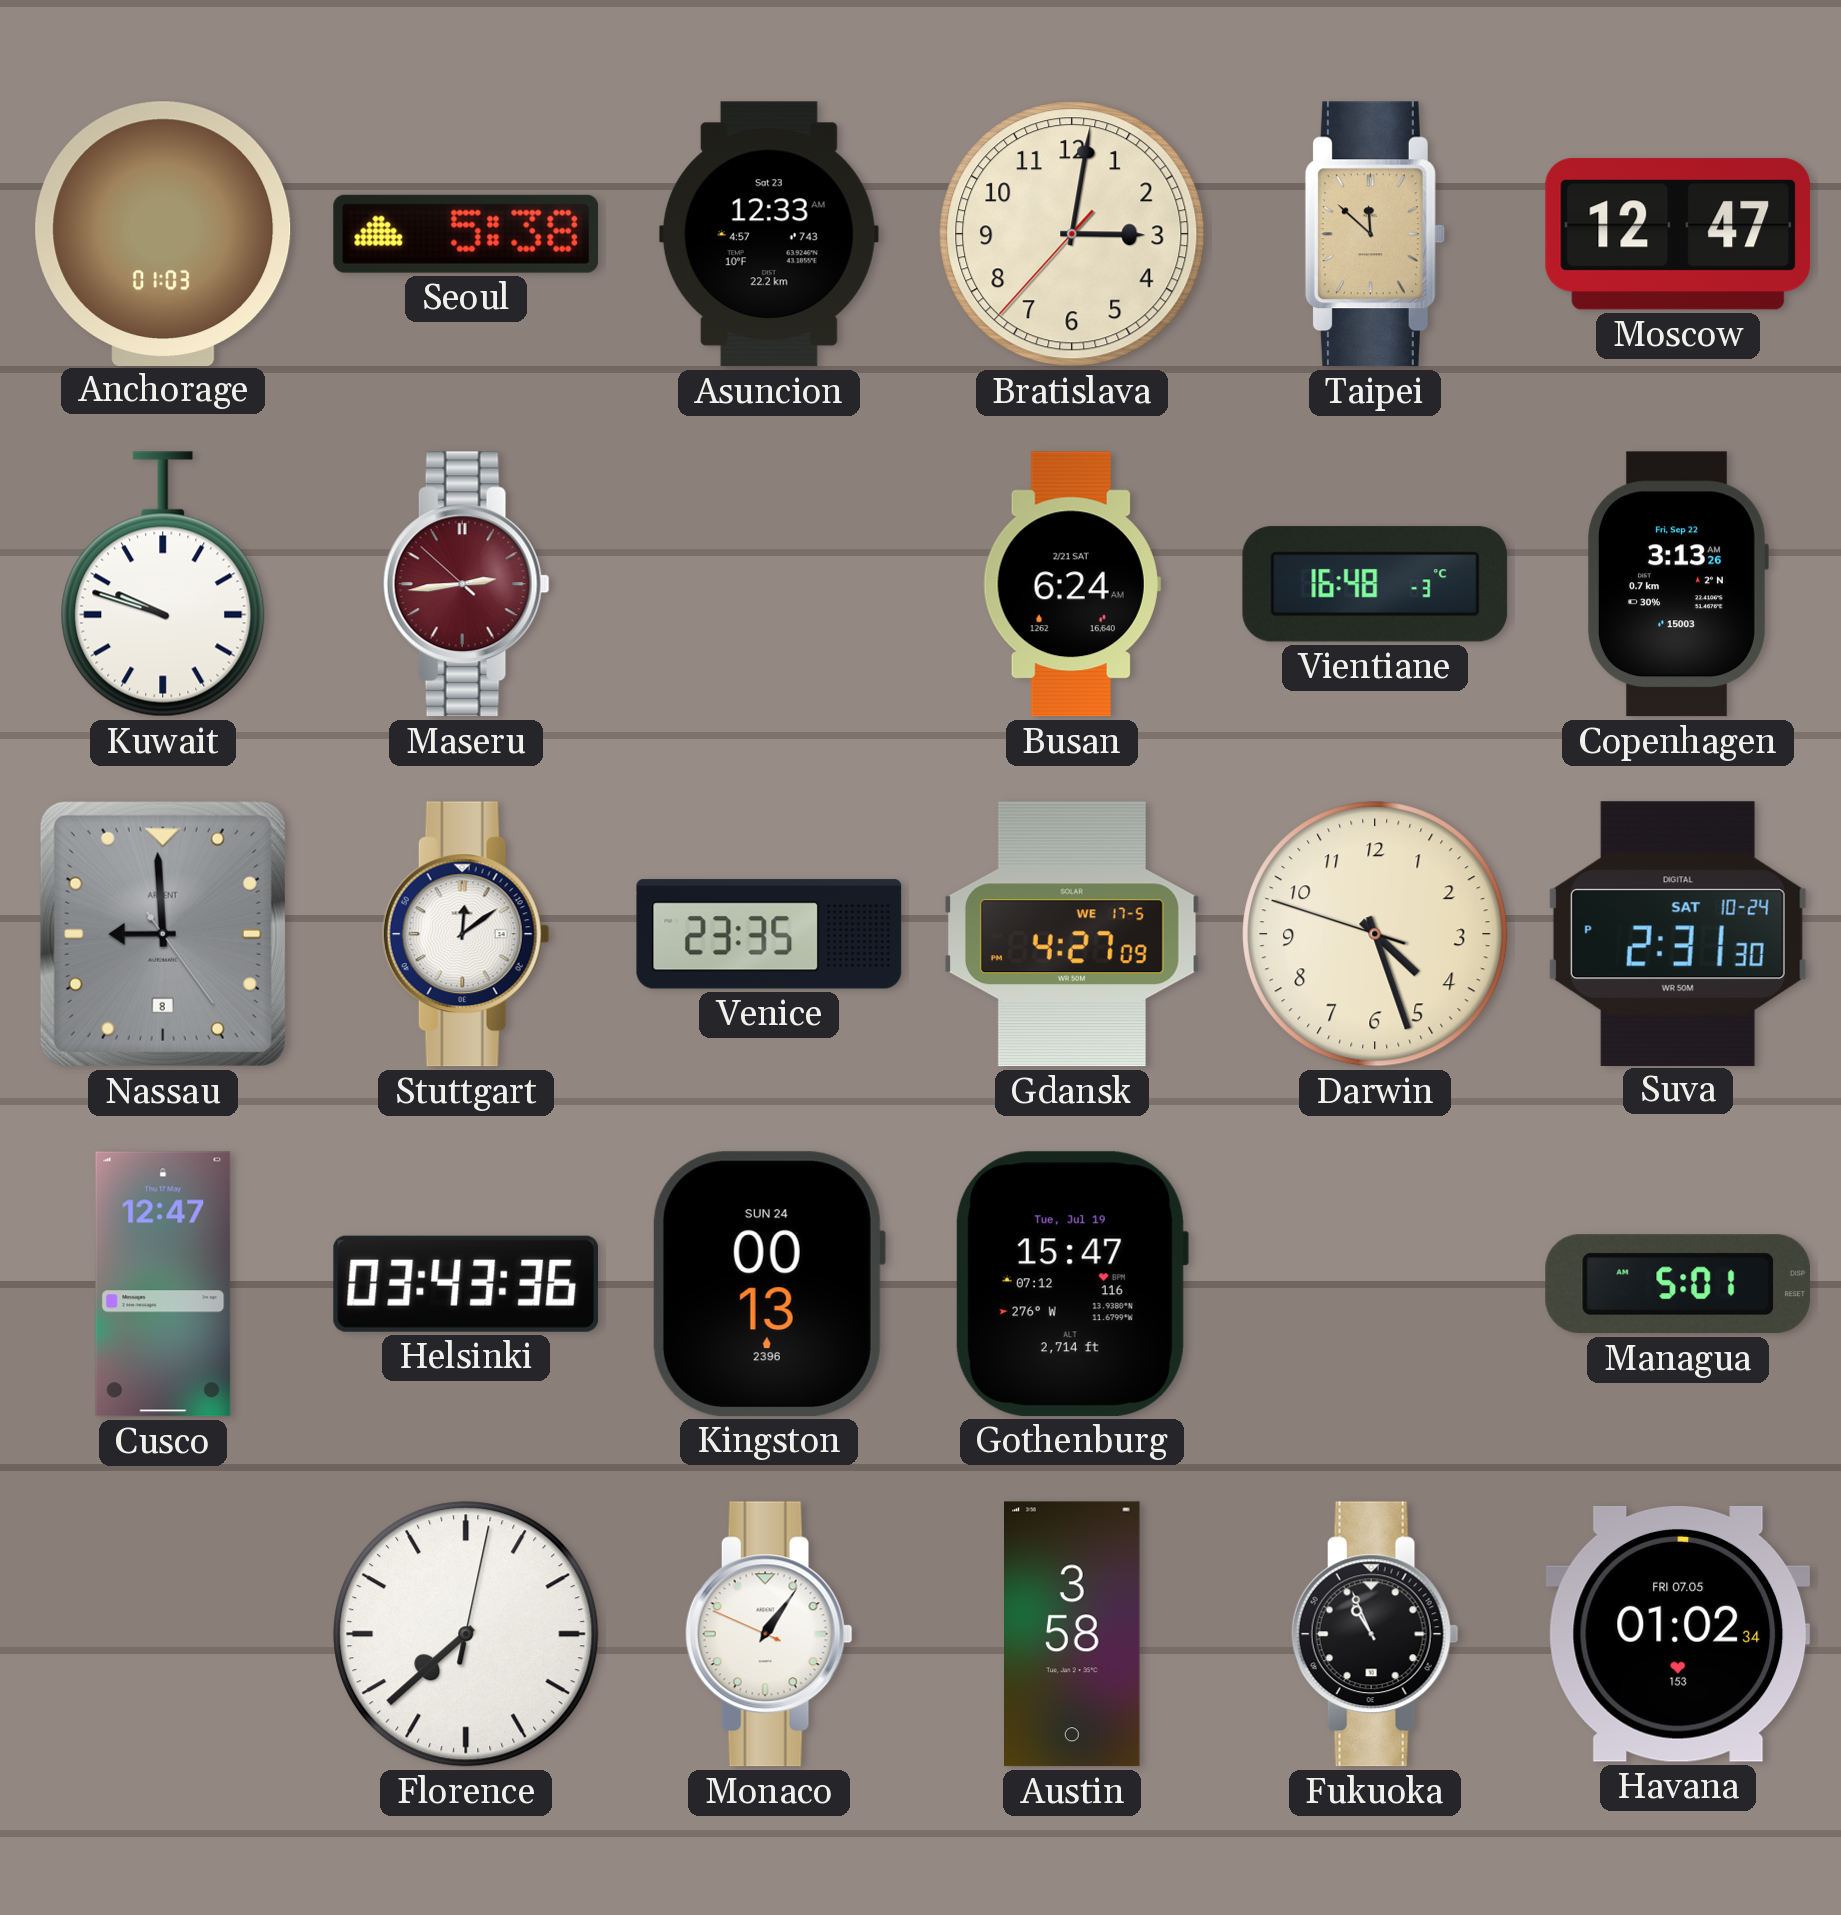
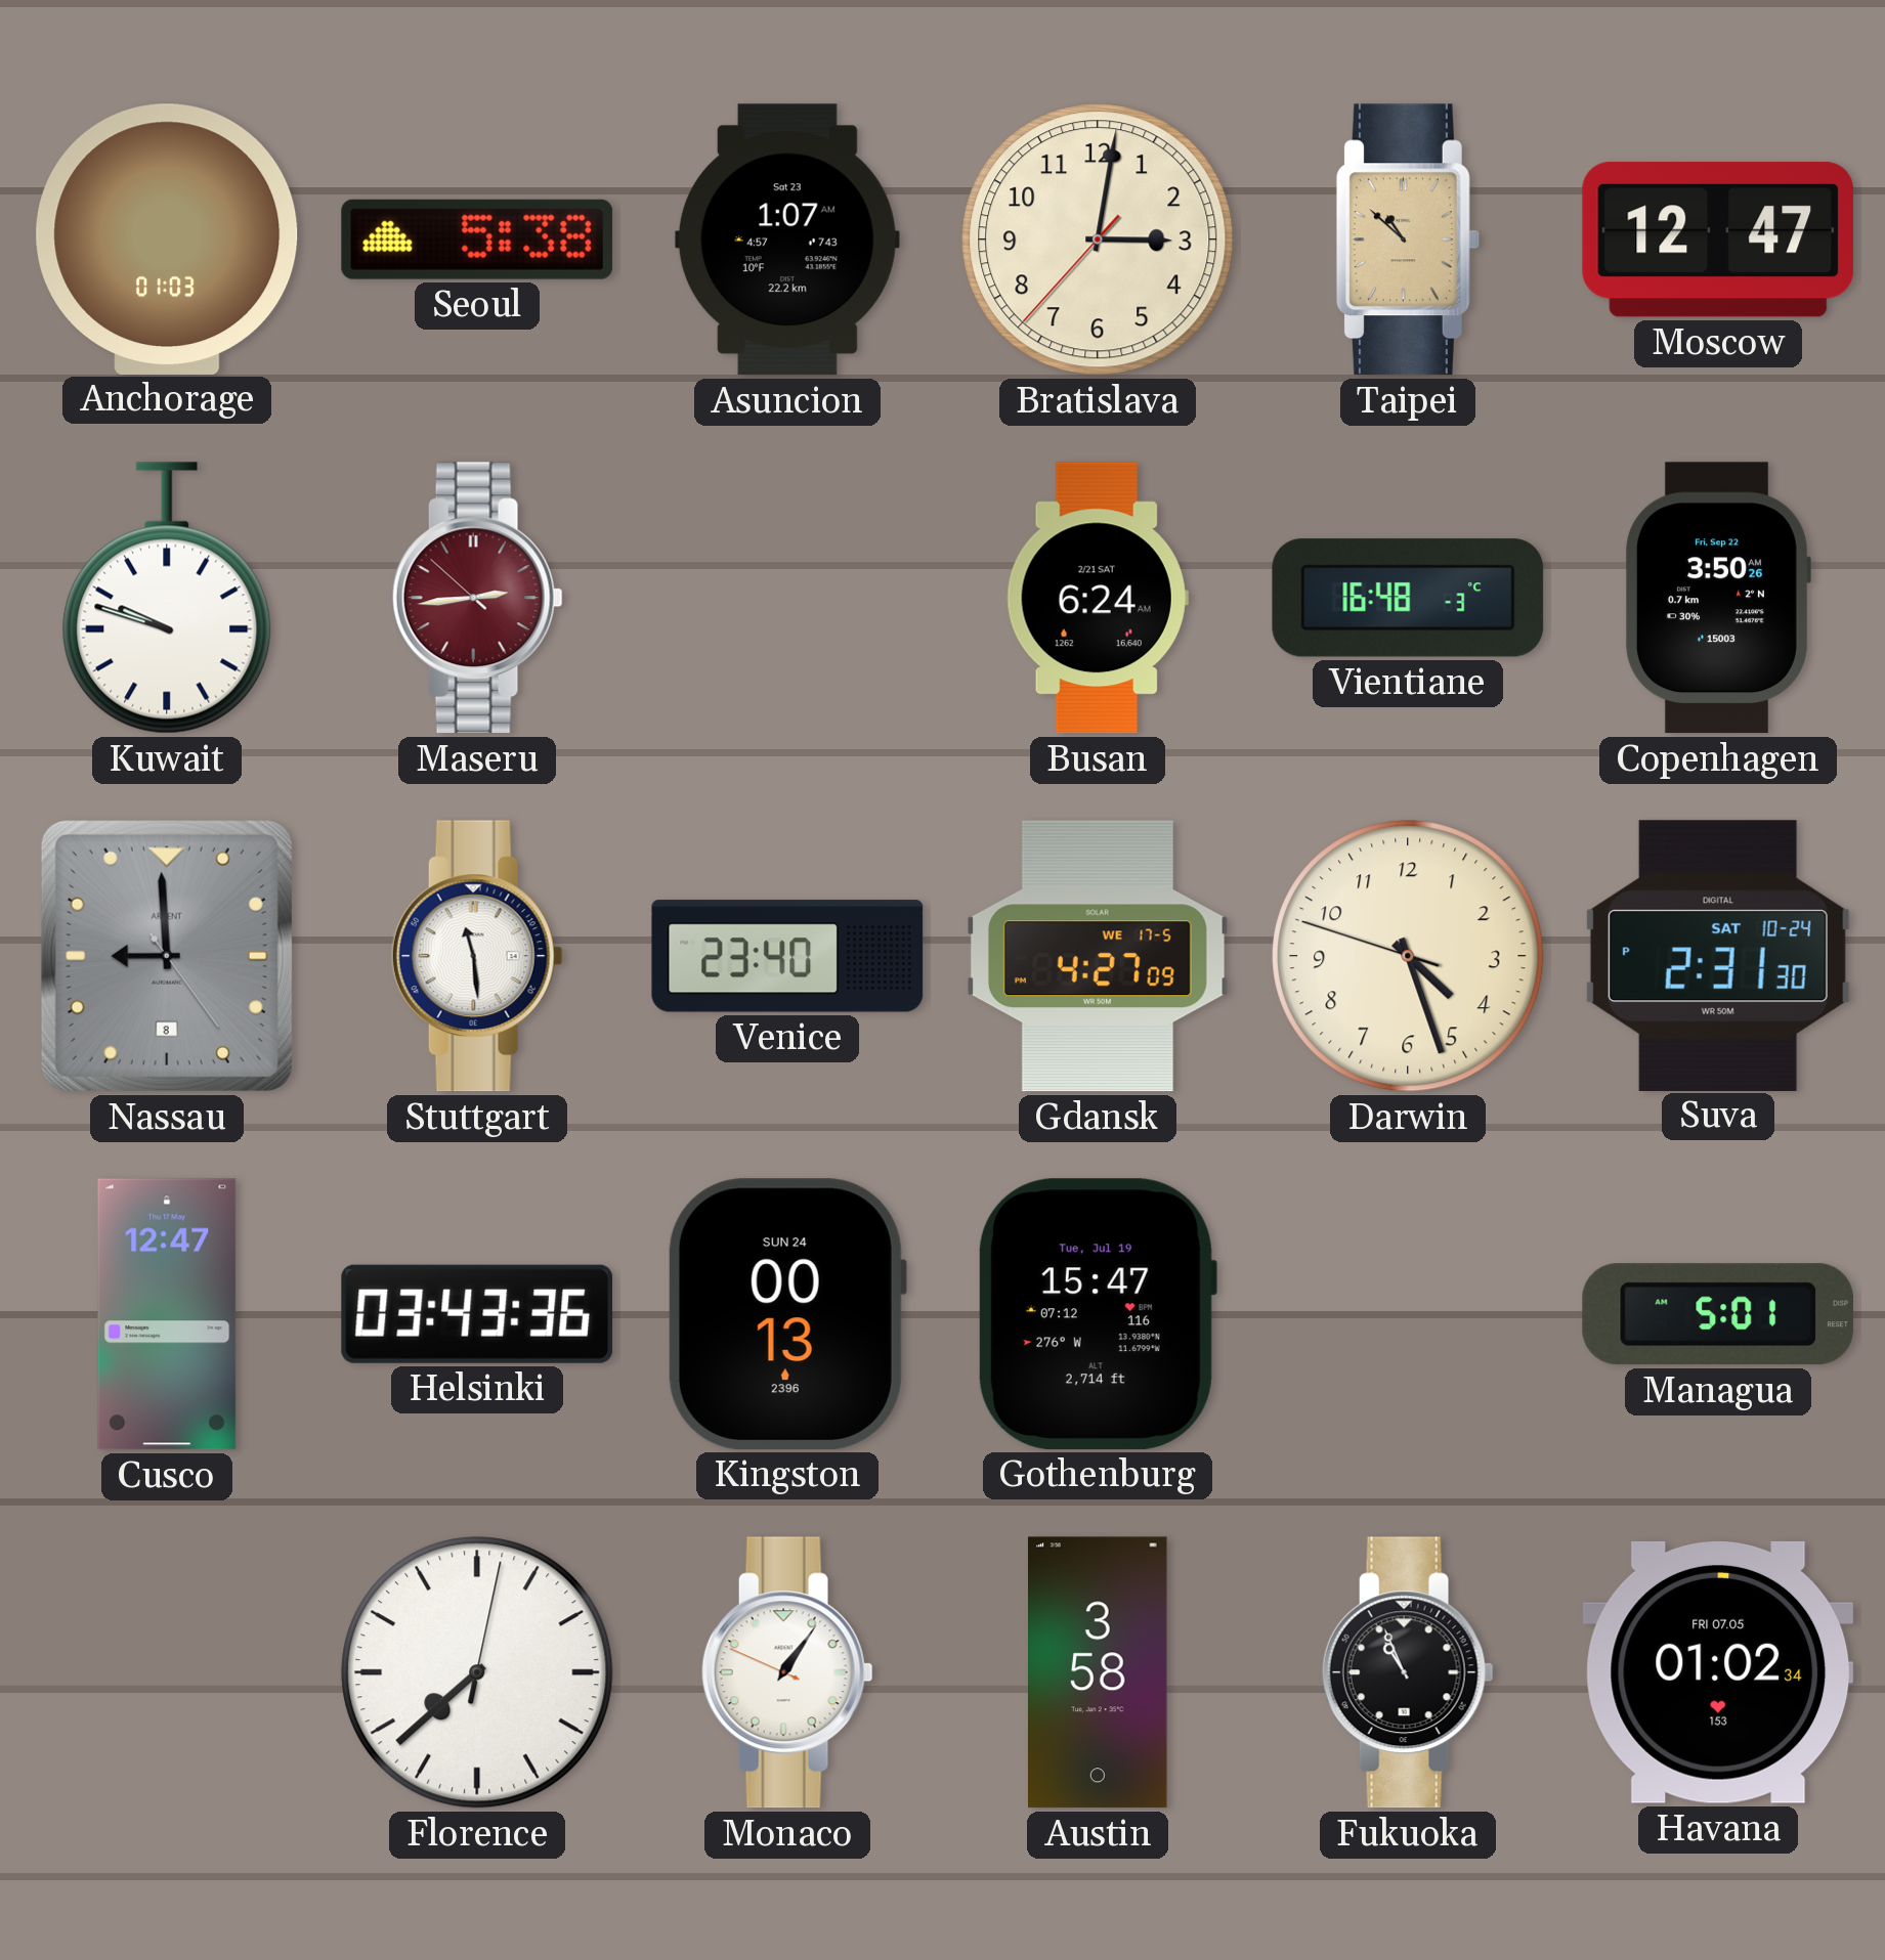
Asuncion: 12:33 -> 1:07 (787, 239)
Taipei: 11:52 -> 10:52 (1408, 239)
Copenhagen: 3:13 -> 3:50 (1717, 598)
Stuttgart: 12:09 -> 11:29 (477, 956)
Venice: 23:35 -> 23:40 (787, 956)
